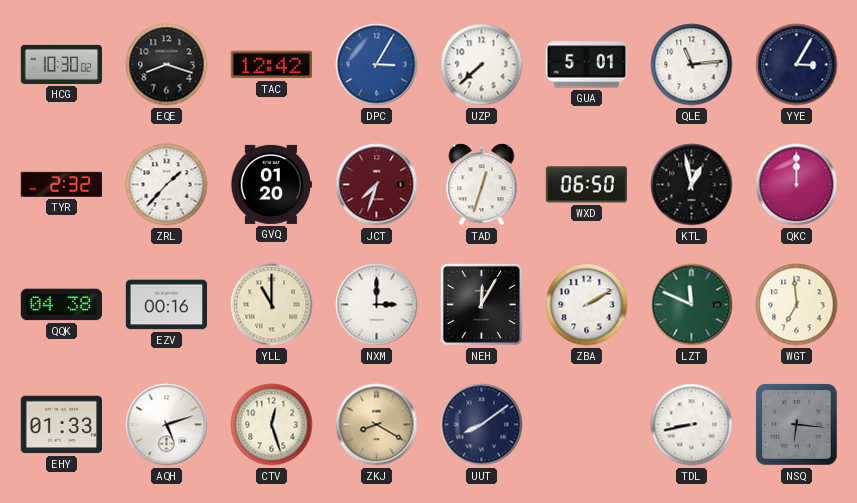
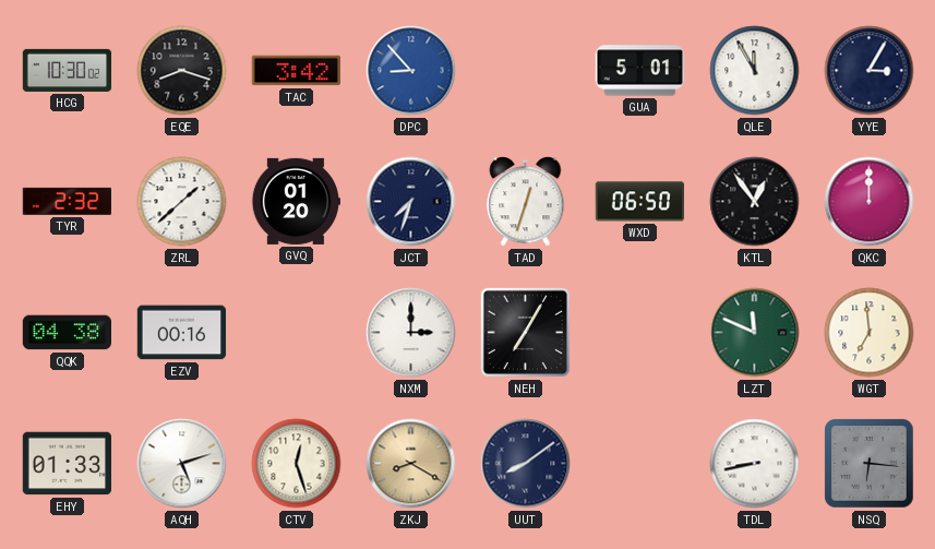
TAC: 12:42 -> 3:42 (296, 71)
DPC: 3:05 -> 8:53 (411, 71)
UZP: 7:38 -> none (482, 65)
QLE: 11:14 -> 11:55 (755, 71)
ZRL: 1:37 -> 1:38 (182, 202)
JCT dial: burgundy -> navy (411, 202)
KTL: 12:58 -> 12:54 (755, 202)
YLL: 11:00 -> none (272, 305)
NEH: 12:05 -> 7:05 (525, 332)
ZBA: 2:10 -> none (587, 305)
